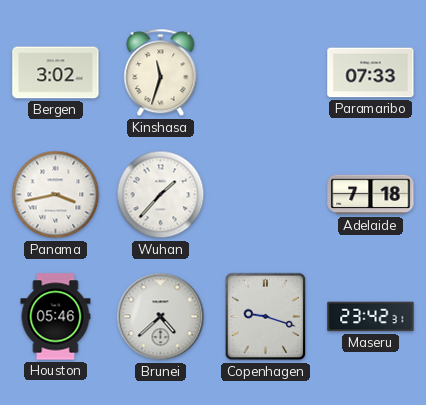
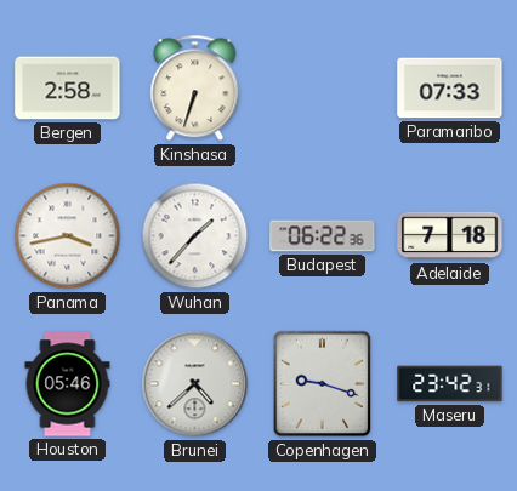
Bergen: 3:02 -> 2:58 (68, 89)
Kinshasa: 11:33 -> 6:33 (195, 89)
Budapest: none -> 06:22 (323, 236)
